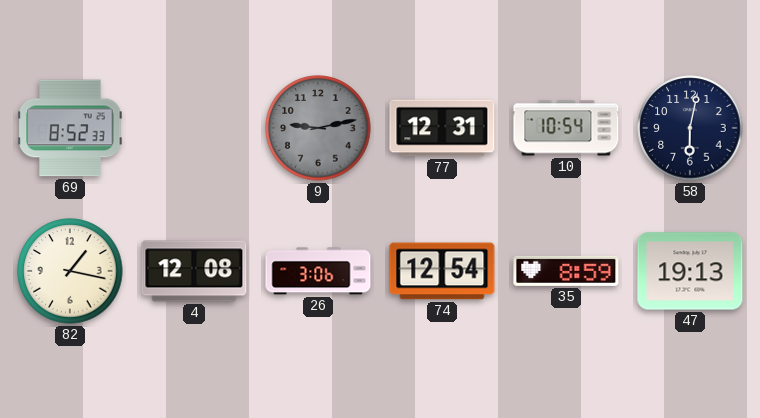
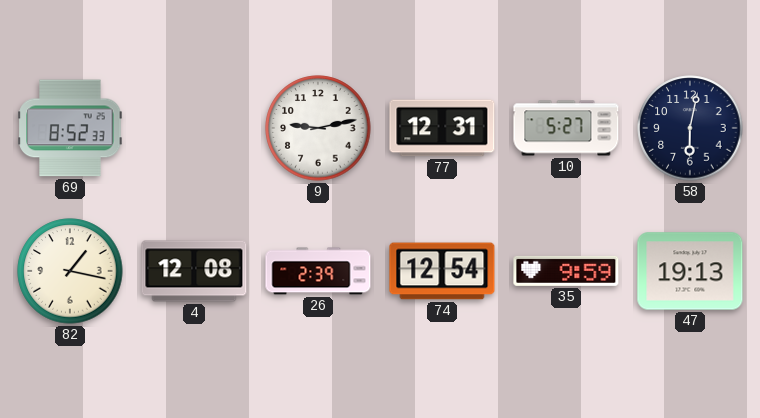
9 dial: grey -> white (318, 128)
10: 10:54 -> 5:27 (566, 128)
26: 3:06 -> 2:39 (318, 271)
35: 8:59 -> 9:59 (566, 271)
